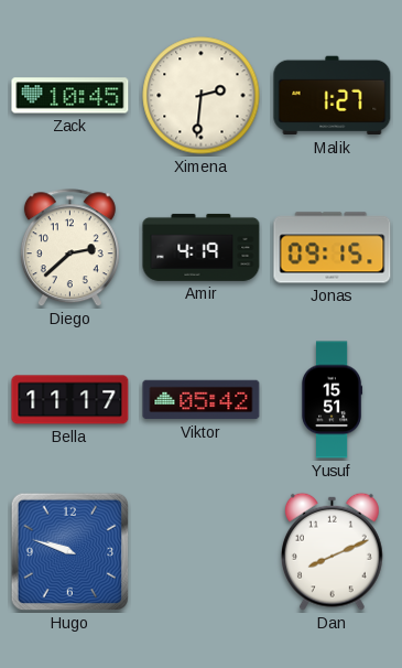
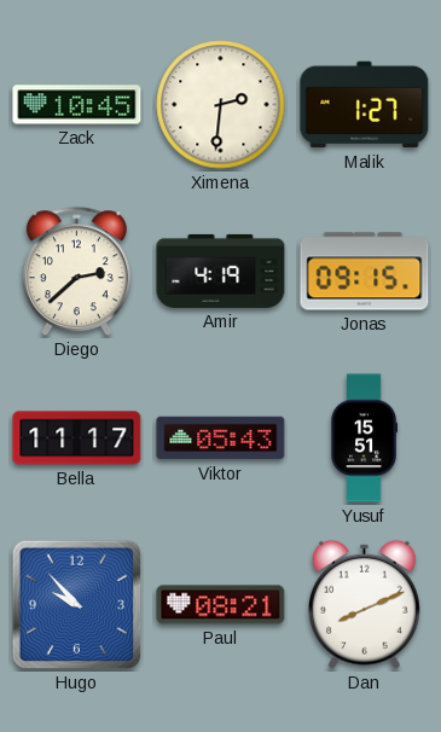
Viktor: 05:42 -> 05:43 (221, 438)
Hugo: 9:48 -> 9:53 (77, 605)
Paul: none -> 08:21 (221, 605)
